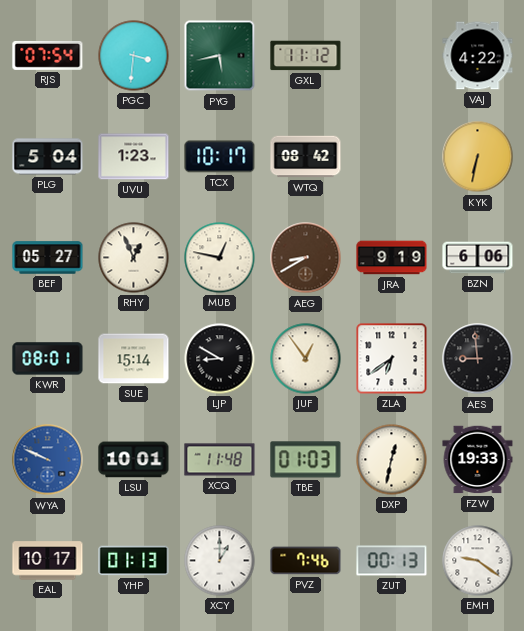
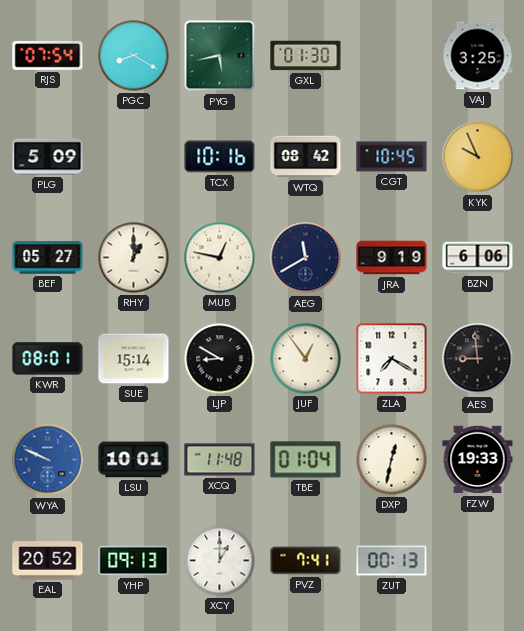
PGC: 3:31 -> 8:20 (134, 56)
GXL: 11:12 -> 01:30 (306, 56)
VAJ: 4:22 -> 3:25 (478, 56)
PLG: 5:04 -> 5:09 (48, 157)
UVU: 1:23 -> none (134, 157)
TCX: 10:17 -> 10:16 (220, 157)
CGT: none -> 10:45 (392, 157)
KYK: 6:32 -> 9:56 (478, 157)
RHY: 12:56 -> 1:00 (134, 258)
AEG: 8:40 -> 11:40 (306, 258)
AEG dial: brown -> navy (306, 258)
ZLA: 6:39 -> 7:20 (392, 359)
TBE: 01:03 -> 01:04 (306, 460)
EAL: 10:17 -> 20:52 (48, 561)
YHP: 01:13 -> 09:13 (134, 561)
PVZ: 7:46 -> 7:41 (306, 561)
EMH: 9:21 -> none (478, 561)
